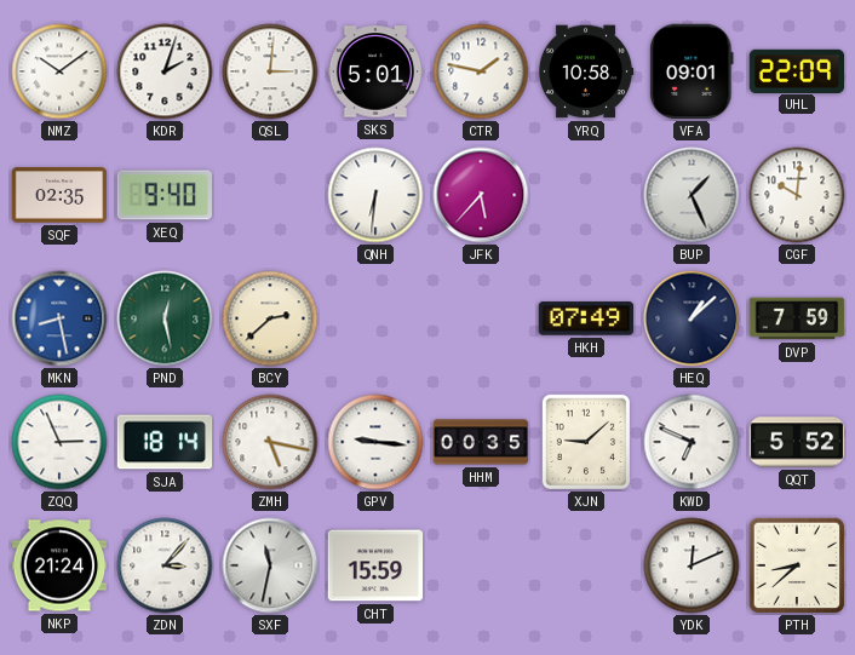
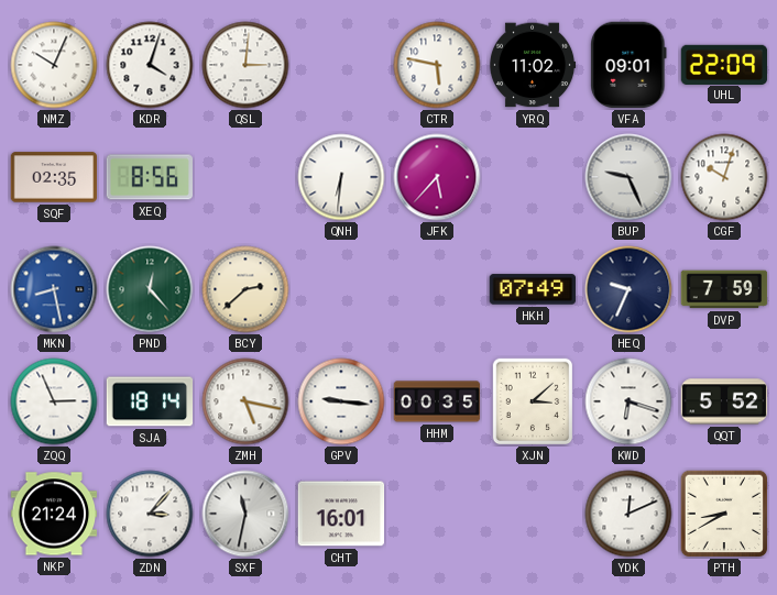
NMZ: 10:09 -> 10:04 (54, 65)
KDR: 2:03 -> 4:03 (150, 65)
SKS: 5:01 -> none (375, 71)
CTR: 1:47 -> 5:47 (437, 65)
YRQ: 10:58 -> 11:02 (533, 65)
XEQ: 9:40 -> 8:56 (150, 177)
BUP: 1:26 -> 9:26 (628, 177)
CGF: 10:01 -> 10:03 (724, 177)
PND: 12:28 -> 12:23 (150, 289)
HEQ: 1:08 -> 9:34 (628, 289)
XJN: 9:08 -> 3:08 (533, 401)
KWD: 6:49 -> 6:18 (628, 401)
CHT: 15:59 -> 16:01 (341, 514)
PTH: 8:38 -> 8:40 (724, 514)
